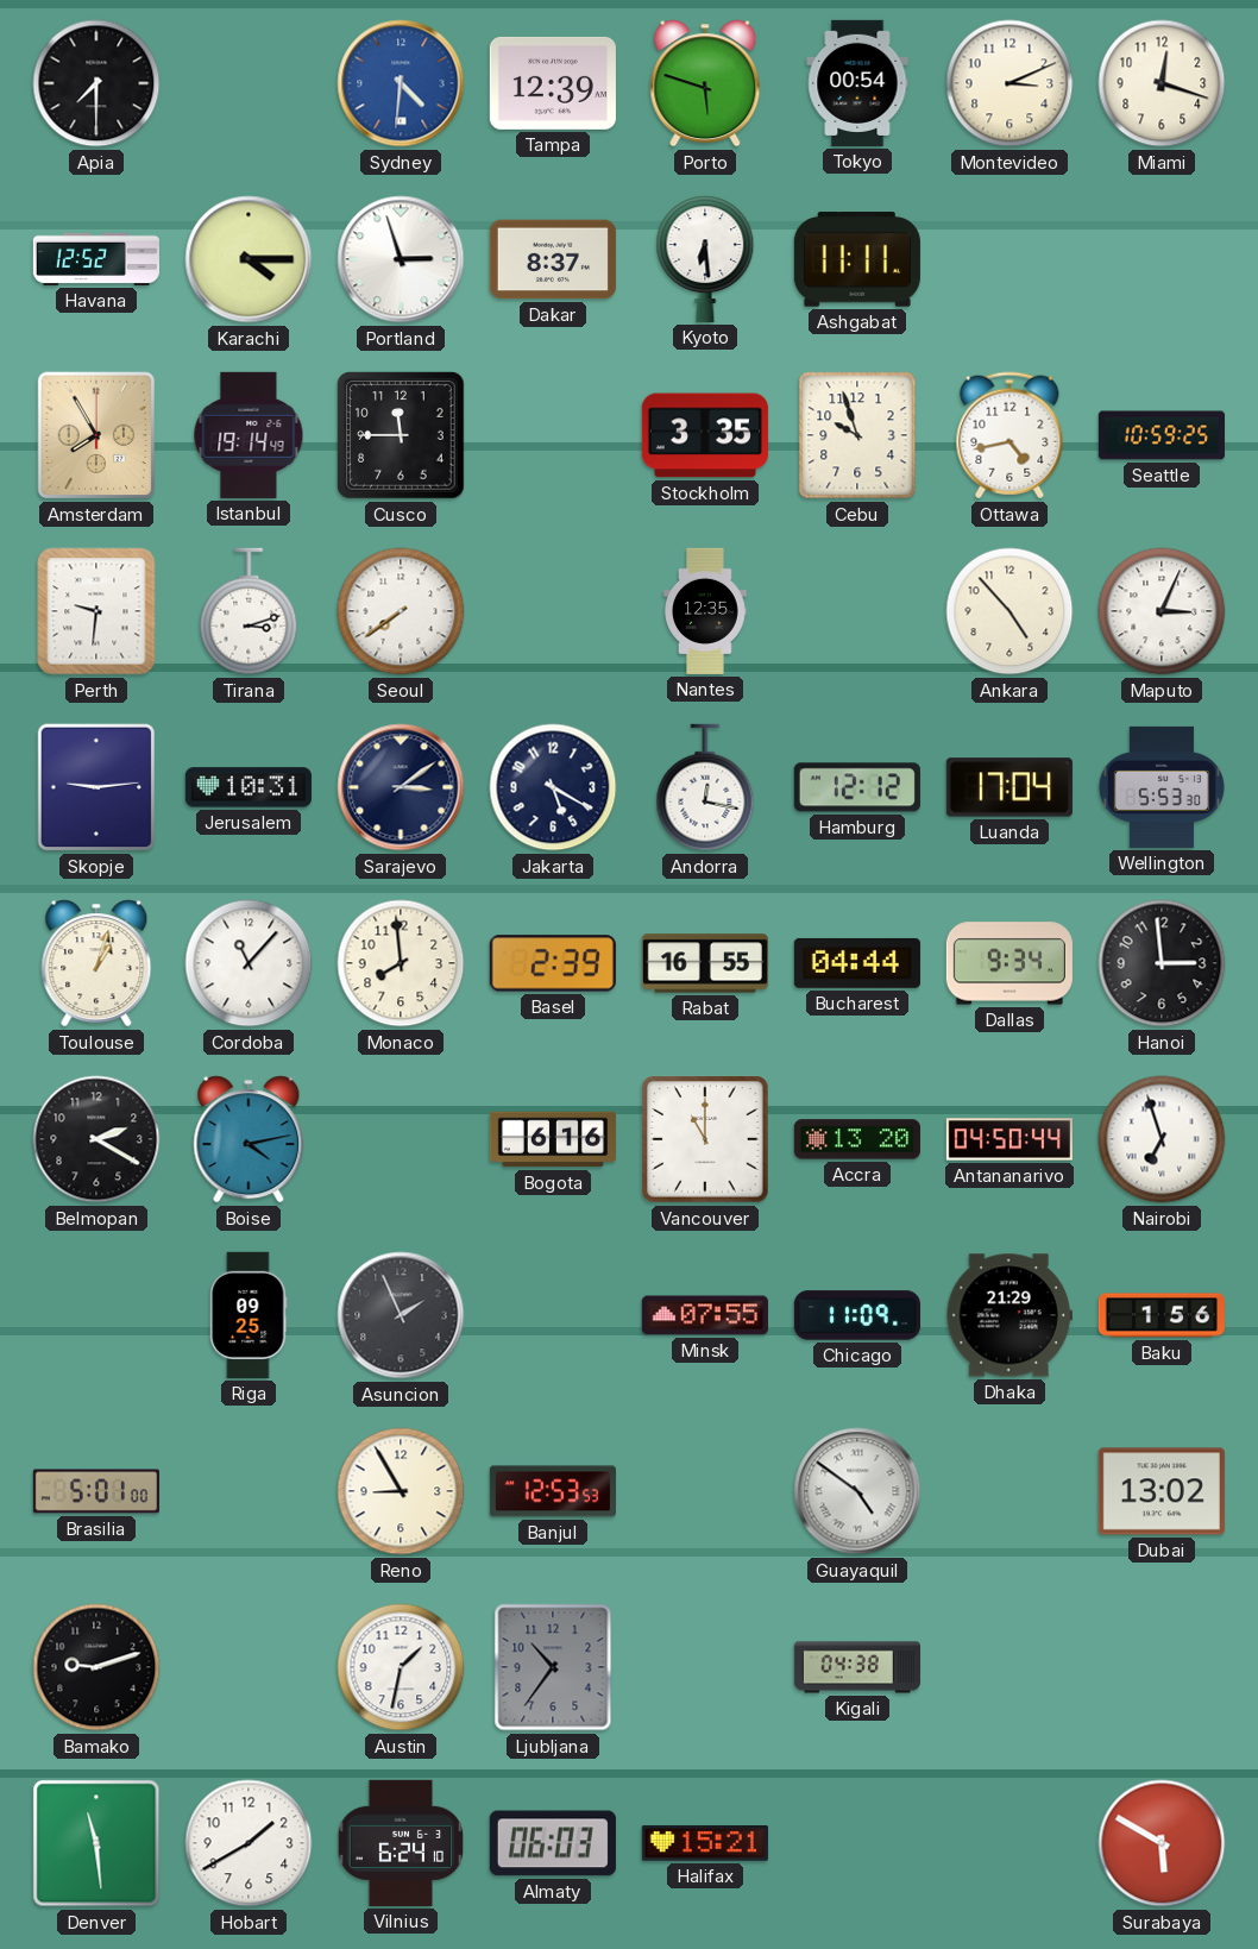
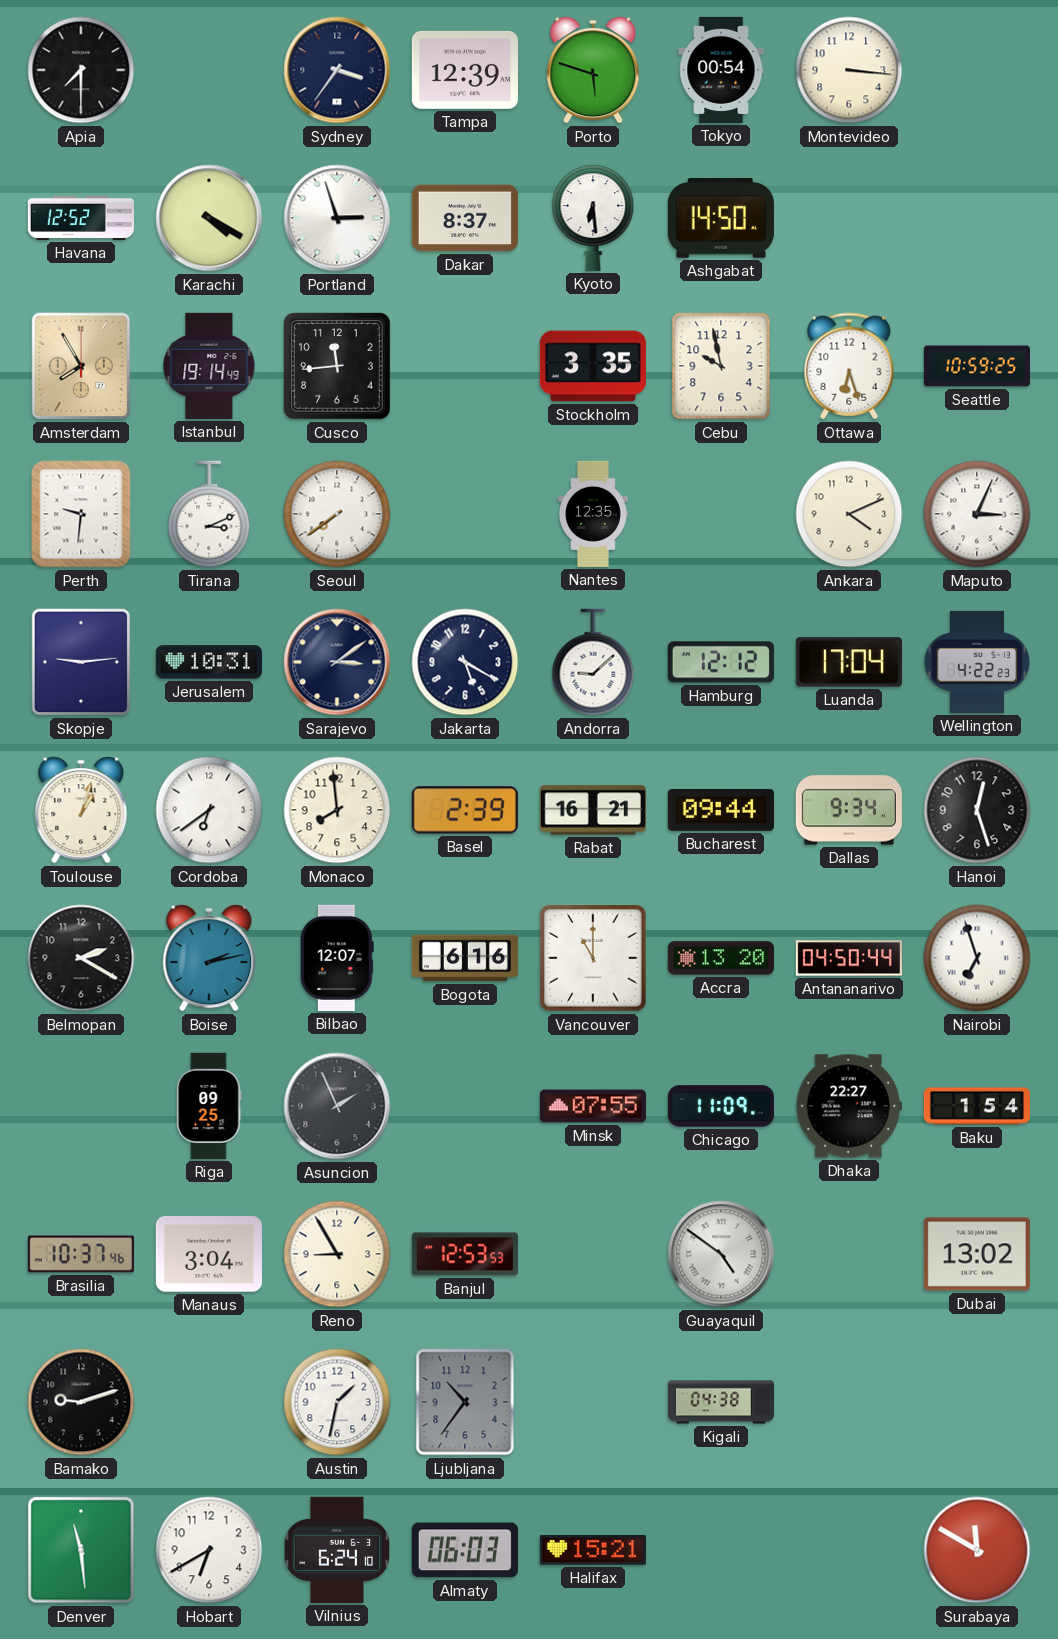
Sydney: 4:31 -> 3:36 (337, 70)
Sydney dial: blue -> navy (337, 70)
Montevideo: 3:11 -> 3:16 (849, 70)
Miami: 12:18 -> none (1162, 83)
Karachi: 4:15 -> 4:20 (209, 218)
Ashgabat: 11:11 -> 14:50 (721, 218)
Cusco: 11:45 -> 11:44 (337, 366)
Cebu: 9:57 -> 9:58 (721, 366)
Ottawa: 4:43 -> 6:27 (849, 366)
Tirana: 3:12 -> 3:11 (209, 514)
Ankara: 4:53 -> 4:11 (849, 514)
Andorra: 12:17 -> 9:08 (593, 662)
Wellington: 5:53 -> 4:22 (977, 662)
Cordoba: 11:07 -> 6:39 (209, 810)
Rabat: 16:55 -> 16:21 (593, 810)
Bucharest: 04:44 -> 09:44 (721, 810)
Hanoi: 2:59 -> 12:27 (977, 810)
Boise: 4:13 -> 2:13 (209, 958)
Bilbao: none -> 12:07 (337, 958)
Dhaka: 21:29 -> 22:27 (849, 1106)
Baku: 1:56 -> 1:54 (977, 1106)
Brasilia: 5:01 -> 10:37 (81, 1254)
Manaus: none -> 3:04 (209, 1254)
Hobart: 1:40 -> 6:40 (209, 1550)
Surabaya: 5:50 -> 11:50 (977, 1550)
